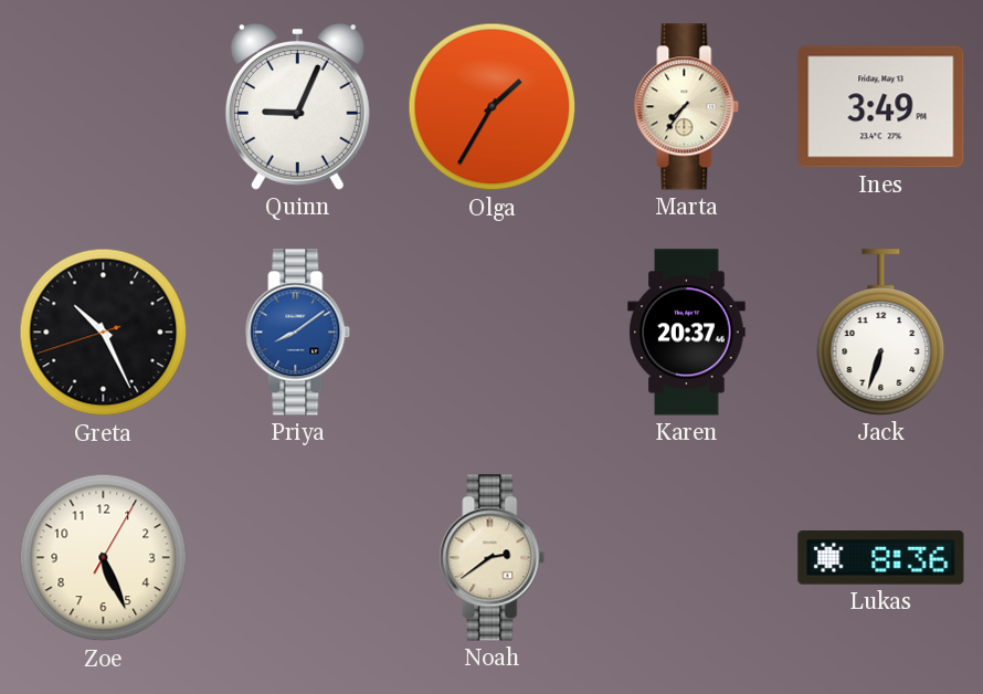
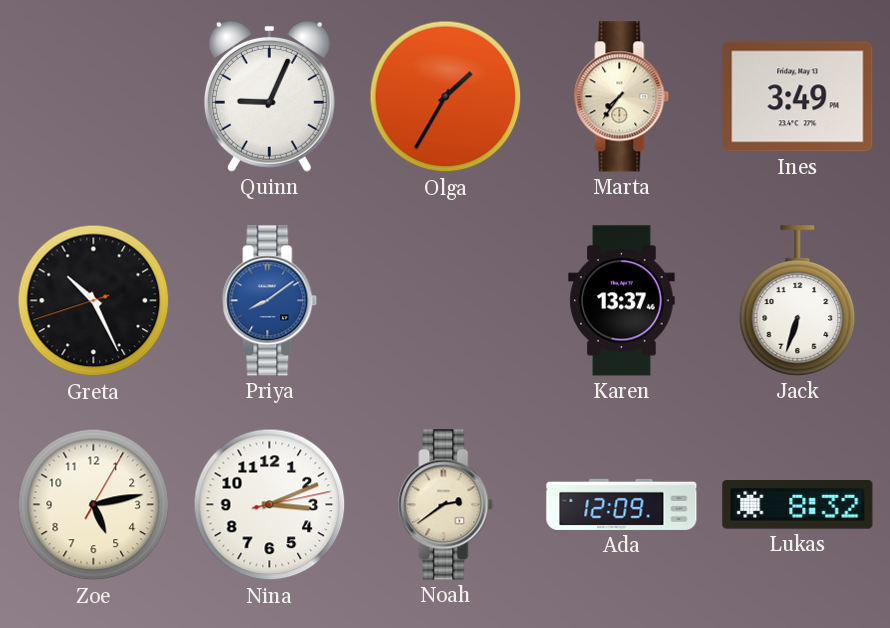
Karen: 20:37 -> 13:37 (622, 301)
Zoe: 5:26 -> 5:13 (94, 505)
Nina: none -> 3:11 (270, 505)
Ada: none -> 12:09 (622, 504)
Lukas: 8:36 -> 8:32 (798, 505)
